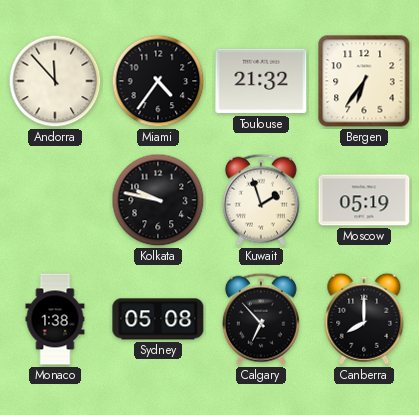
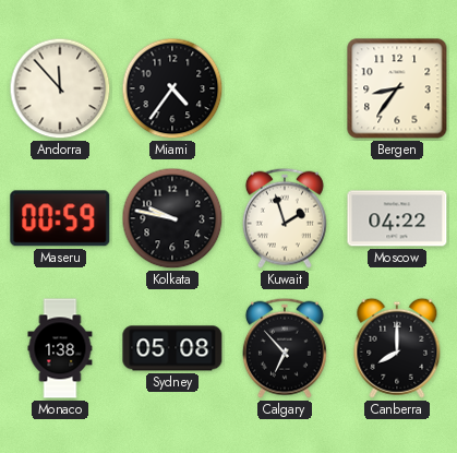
Toulouse: 21:32 -> none (261, 81)
Bergen: 6:36 -> 8:36 (397, 88)
Maseru: none -> 00:59 (60, 218)
Moscow: 05:19 -> 04:22 (397, 218)
